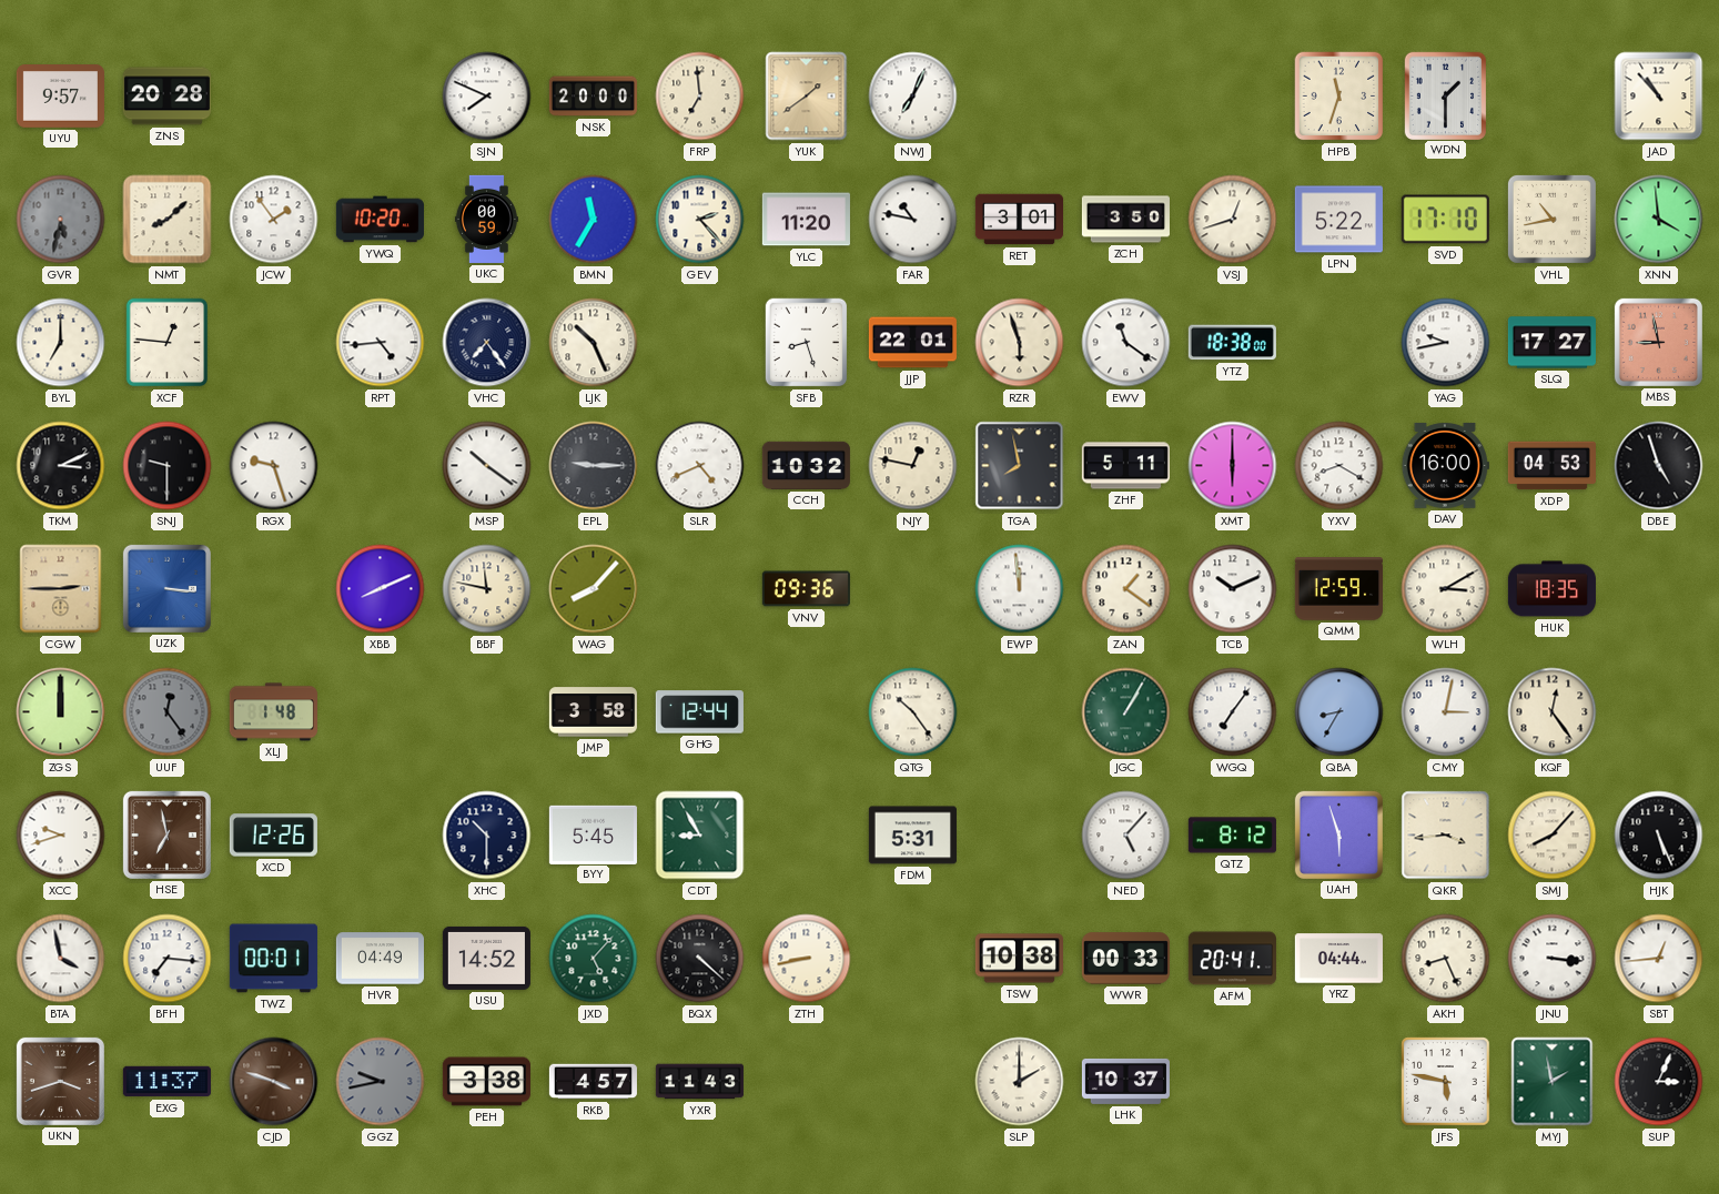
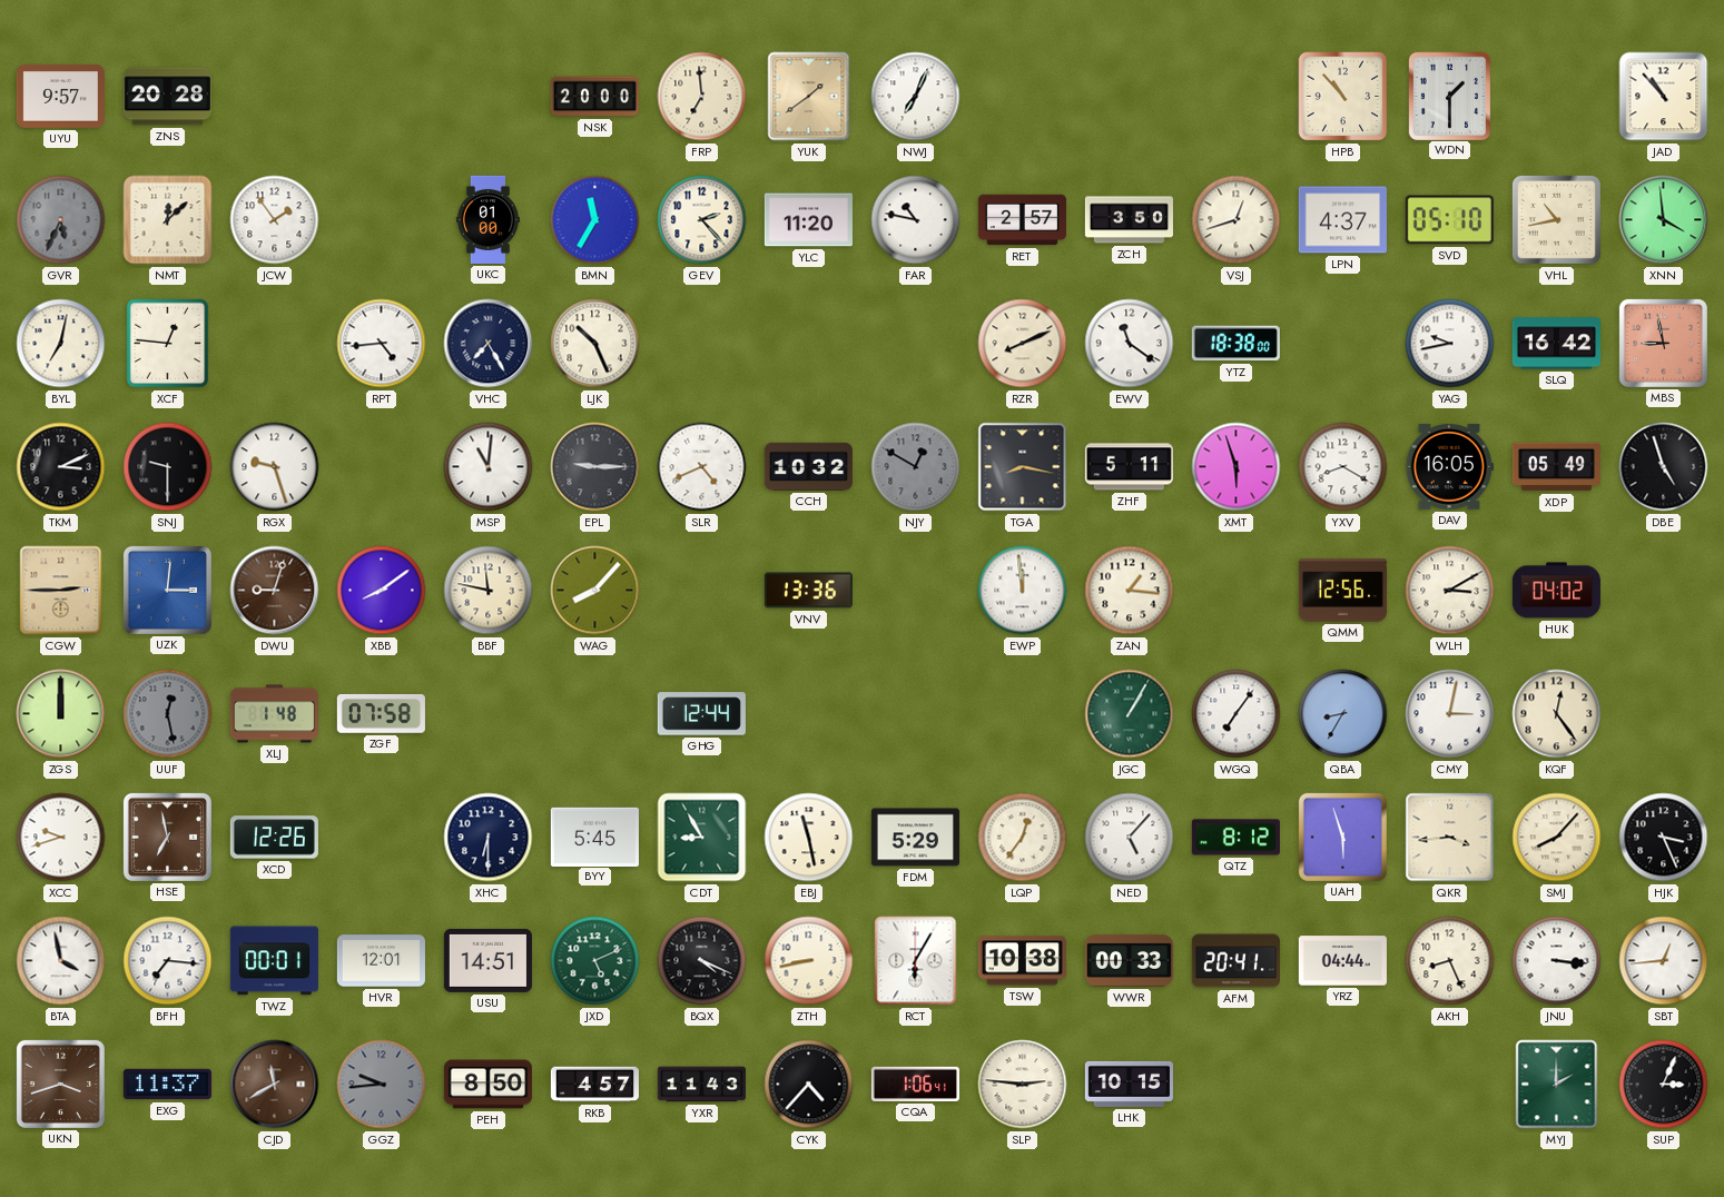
SJN: 7:49 -> none (487, 97)
HPB: 11:33 -> 10:53 (1343, 97)
GVR: 5:32 -> 5:34 (61, 220)
NMT: 8:08 -> 12:08 (168, 220)
YWQ: 10:20 -> none (380, 220)
UKC: 00:59 -> 01:00 (487, 219)
RET: 3:01 -> 2:57 (1022, 220)
LPN: 5:22 -> 4:37 (1342, 220)
SVD: 17:10 -> 05:10 (1449, 220)
BYL: 7:00 -> 7:02 (61, 344)
VHC: 7:24 -> 7:25 (489, 344)
SFB: 8:27 -> none (807, 343)
JJP: 22:01 -> none (912, 343)
RZR: 5:57 -> 8:11 (1023, 344)
SLQ: 17:27 -> 16:42 (1556, 344)
MSP: 10:21 -> 11:01 (489, 467)
NJY: 12:47 -> 12:50 (916, 467)
NJY dial: cream -> grey (916, 467)
TGA: 7:58 -> 8:17 (1023, 467)
XMT: 6:00 -> 5:57 (1237, 467)
DAV: 16:00 -> 16:05 (1449, 466)
XDP: 04:53 -> 05:49 (1556, 467)
UZK: 3:16 -> 3:01 (167, 590)
DWU: none -> 9:03 (275, 591)
XBB: 8:11 -> 8:09 (382, 591)
VNV: 09:36 -> 13:36 (808, 591)
ZAN: 1:21 -> 1:16 (1130, 591)
TCB: 10:11 -> none (1233, 589)
QMM: 12:59 -> 12:56 (1342, 591)
HUK: 18:35 -> 04:02 (1556, 591)
UUF: 12:24 -> 12:28 (168, 714)
ZGF: none -> 07:58 (381, 713)
JMP: 3:58 -> none (593, 712)
QTG: 10:24 -> none (913, 712)
XHC: 10:30 -> 6:30 (489, 838)
EBJ: none -> 11:28 (809, 838)
FDM: 5:31 -> 5:29 (915, 838)
LQP: none -> 12:36 (1023, 838)
HJK: 5:26 -> 3:26 (1664, 838)
HVR: 04:49 -> 12:01 (381, 961)
USU: 14:52 -> 14:51 (487, 960)
JXD: 5:07 -> 5:11 (595, 961)
BQX: 4:22 -> 4:19 (702, 961)
RCT: none -> 6:05 (916, 961)
CJD: 3:48 -> 11:40 (275, 1085)
GGZ: 9:43 -> 9:44 (382, 1085)
PEH: 3:38 -> 8:50 (487, 1085)
CYK: none -> 4:37 (809, 1085)
CQA: none -> 1:06 (915, 1084)
SLP: 2:00 -> 2:46 (1023, 1085)
LHK: 10:37 -> 10:15 (1129, 1084)
JFS: 5:47 -> none (1446, 1082)
MYJ: 1:58 -> 2:00 (1557, 1085)
